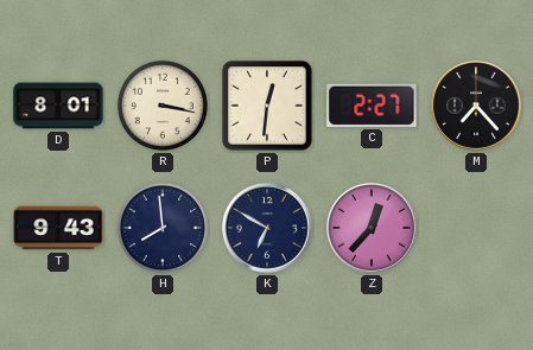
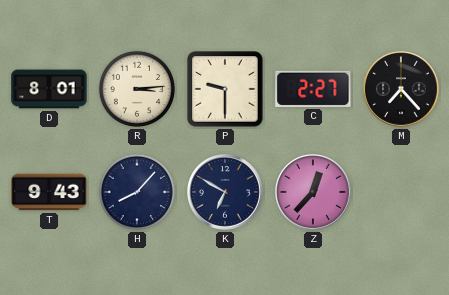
R: 3:17 -> 3:14 (137, 89)
P: 12:31 -> 9:30 (225, 89)
H: 7:59 -> 8:07 (137, 192)
